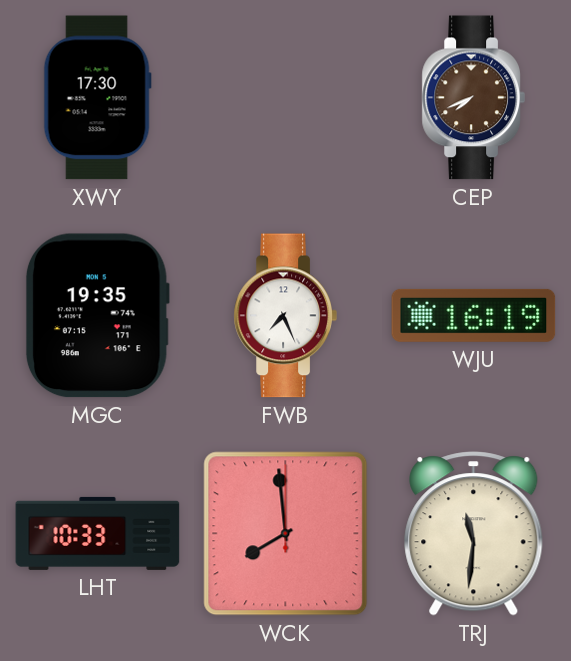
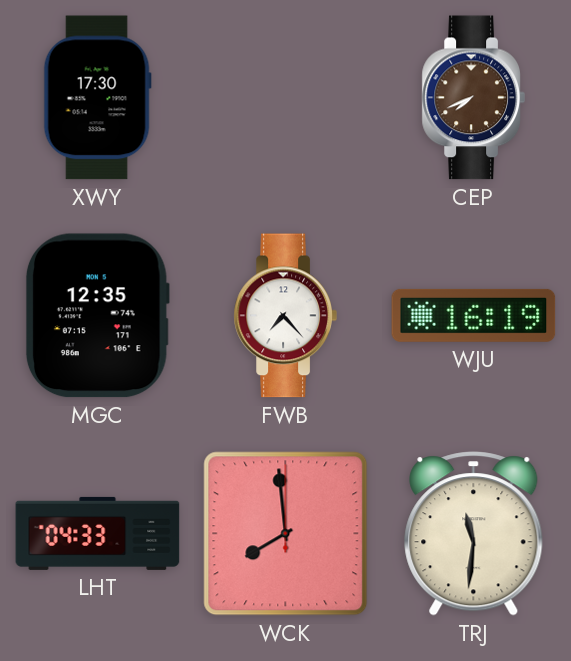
MGC: 19:35 -> 12:35 (97, 316)
FWB: 7:26 -> 7:23 (285, 316)
LHT: 10:33 -> 04:33 (98, 533)
